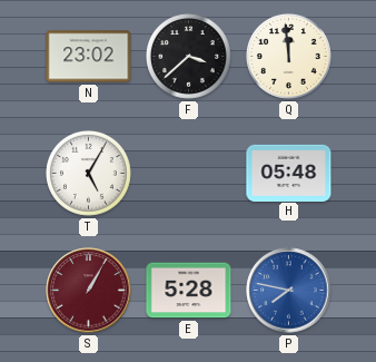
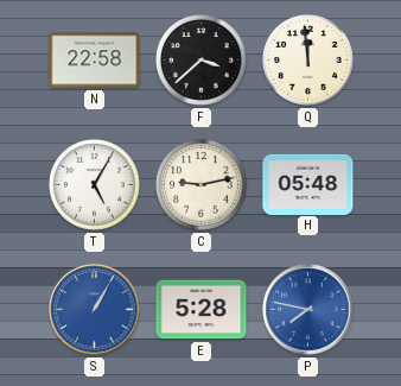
N: 23:02 -> 22:58 (95, 61)
C: none -> 9:13 (202, 185)
S dial: burgundy -> blue (95, 310)
